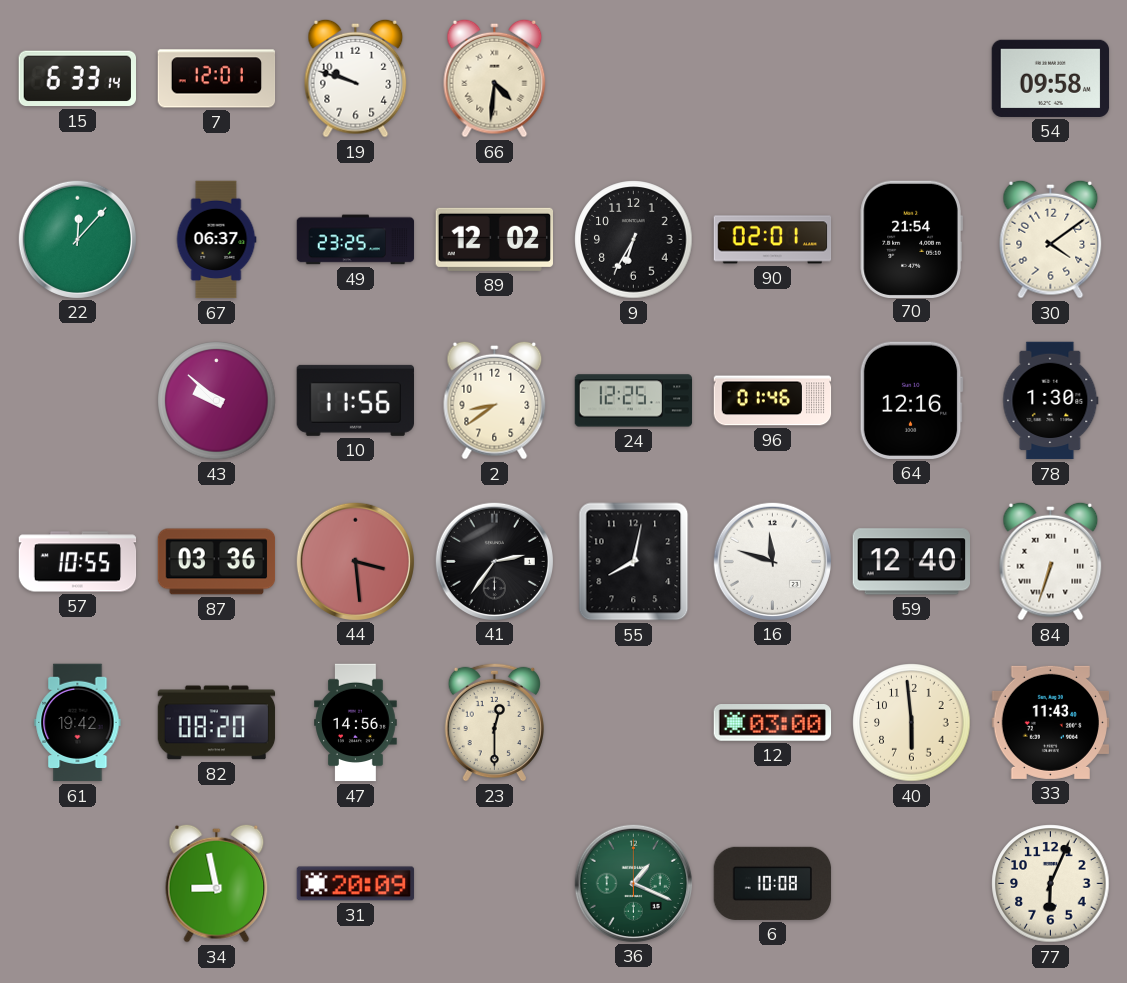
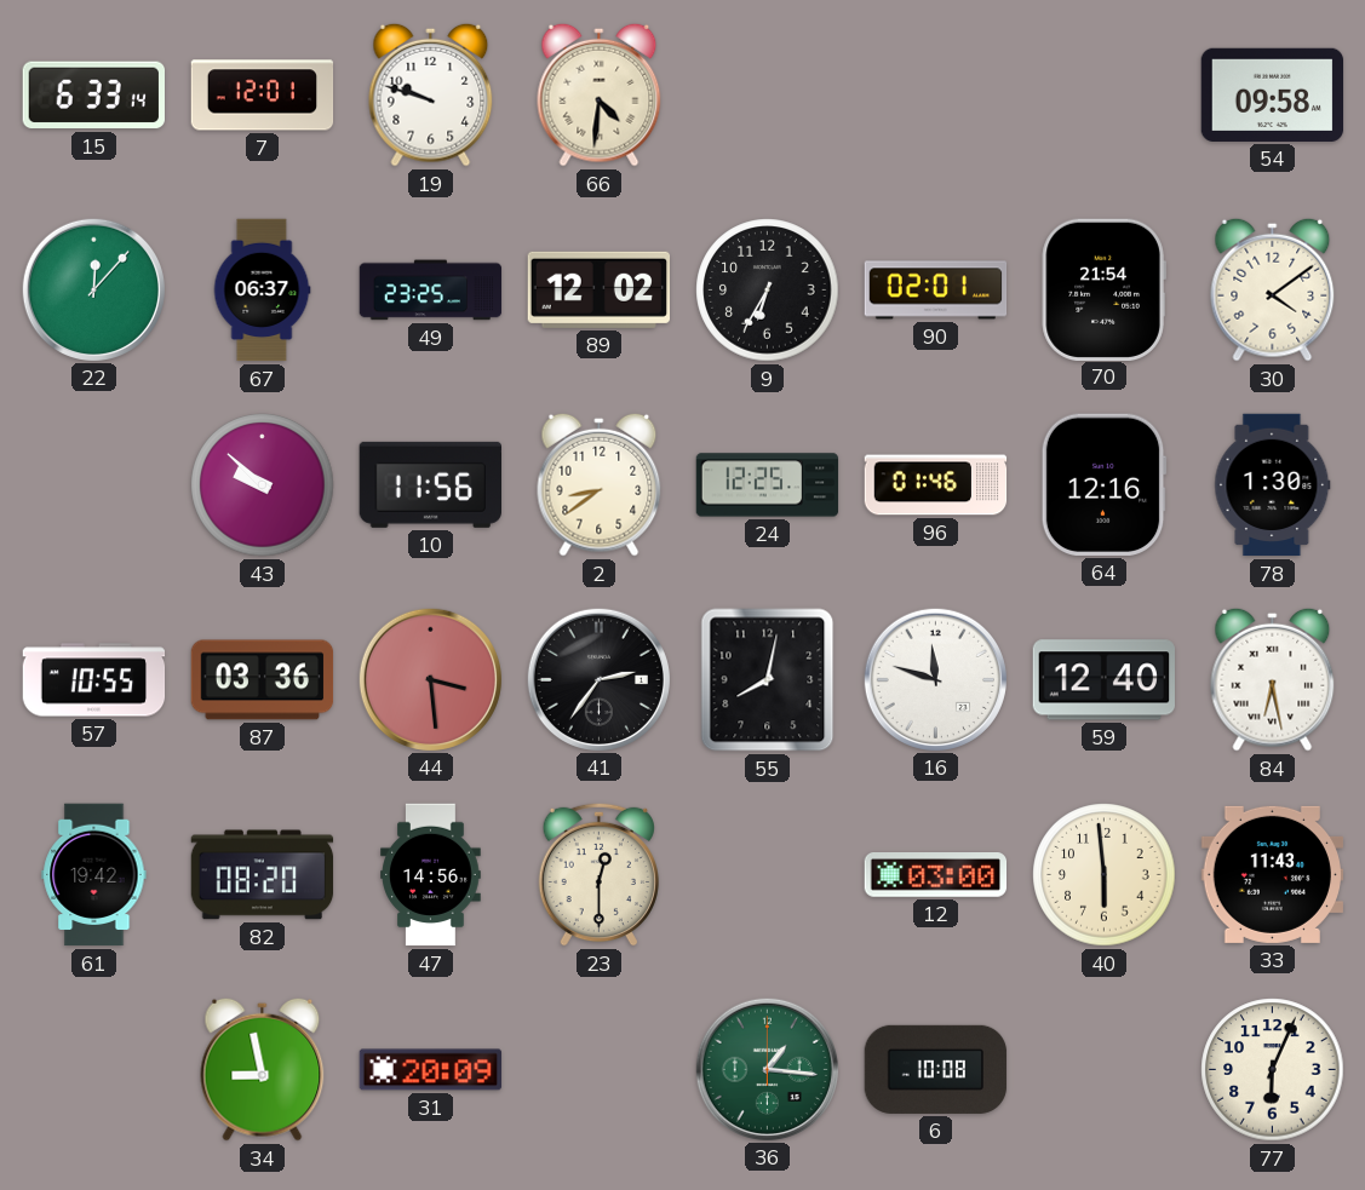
84: 6:33 -> 6:28 (1273, 679)
36: 1:19 -> 1:16 (767, 1069)
